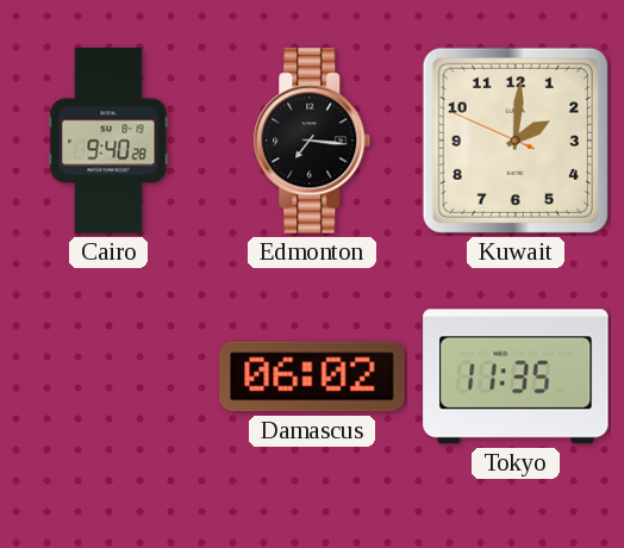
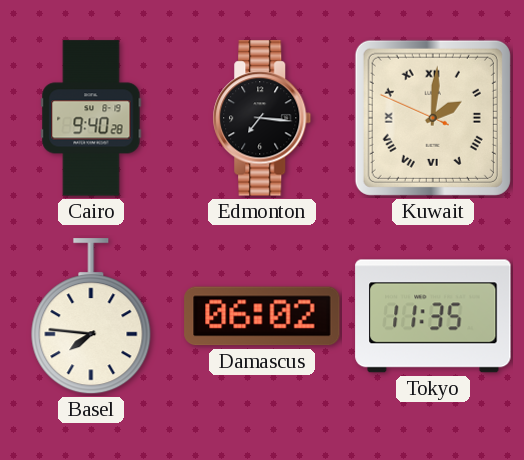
Kuwait numerals: Arabic -> Roman (433, 118)
Basel: none -> 7:46 (91, 317)
